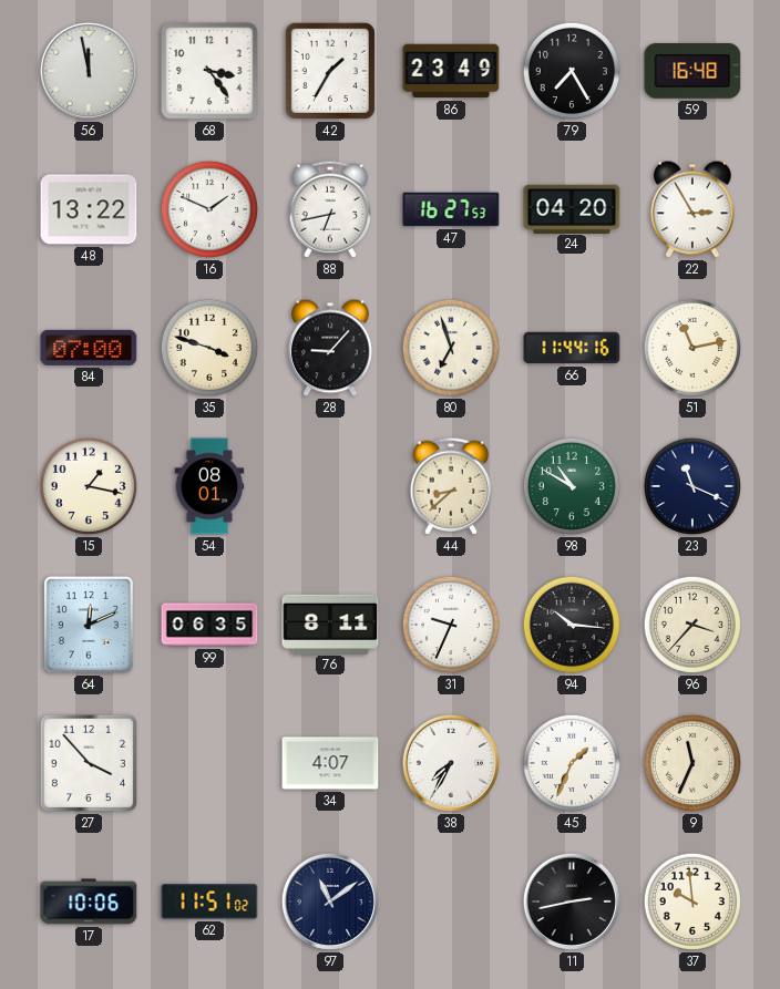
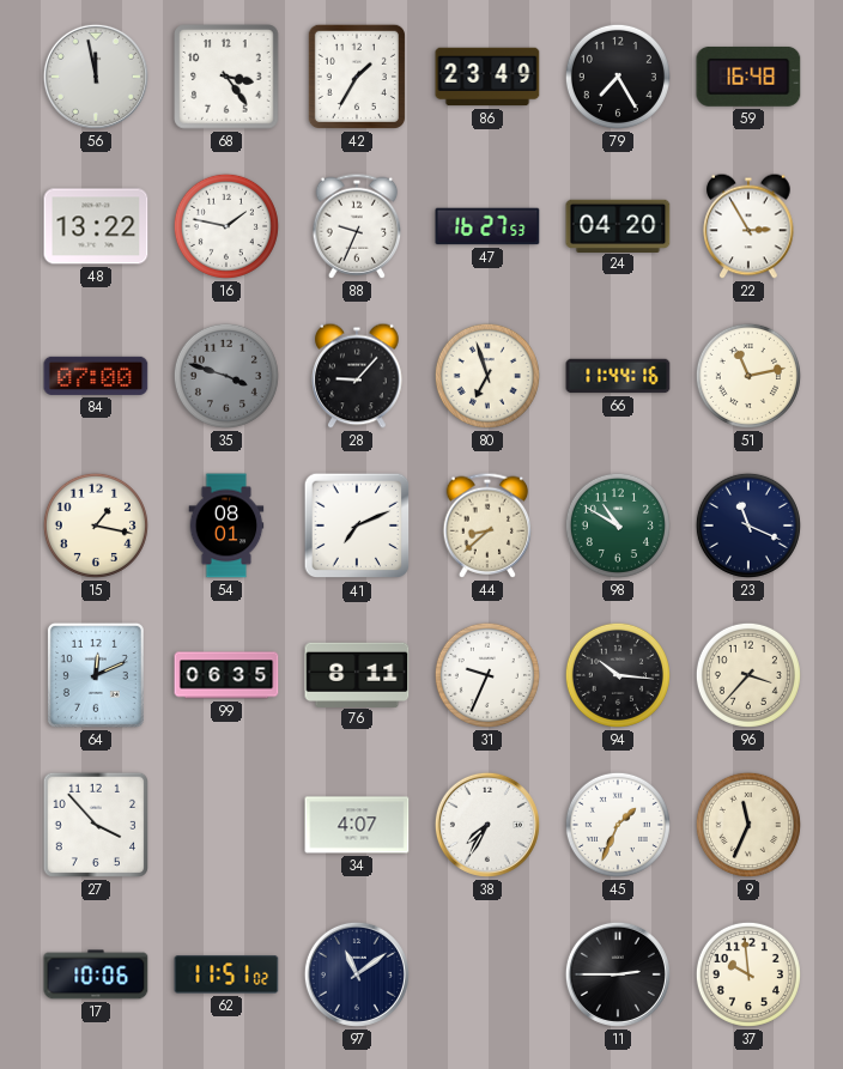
16: 1:49 -> 1:47 (226, 226)
88: 6:43 -> 9:34 (357, 226)
35 dial: cream -> grey (226, 376)
41: none -> 7:11 (357, 526)
11: 2:43 -> 2:45 (618, 974)
